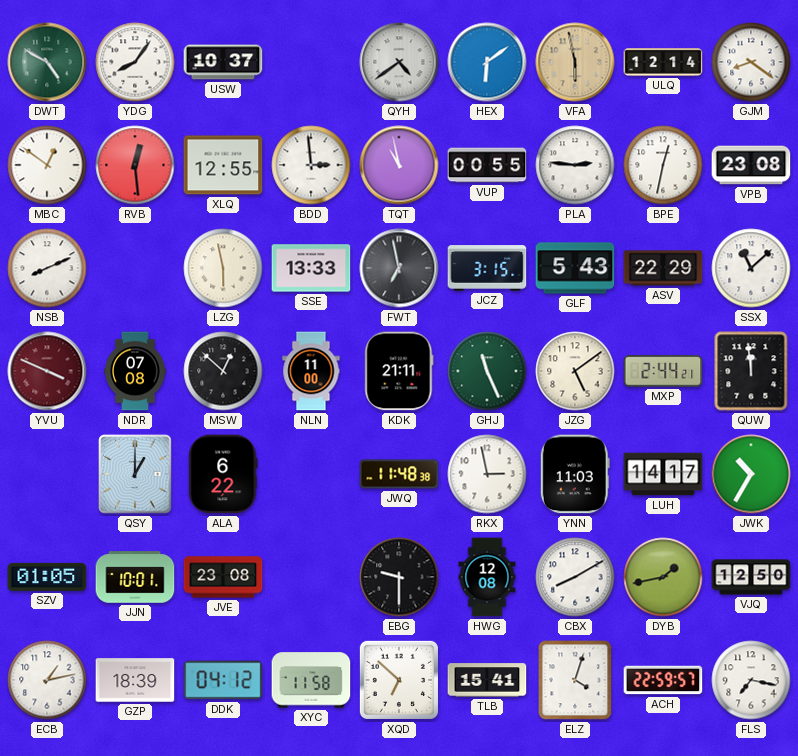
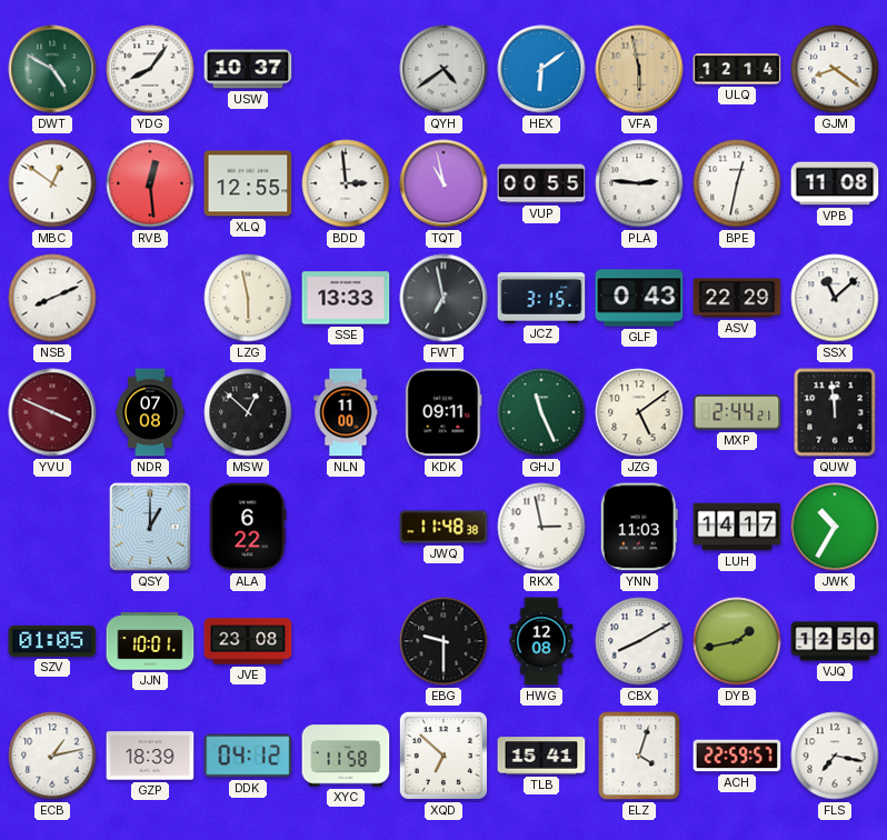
VPB: 23:08 -> 11:08 (835, 183)
GLF: 5:43 -> 0:43 (639, 298)
KDK: 21:11 -> 09:11 (443, 412)
